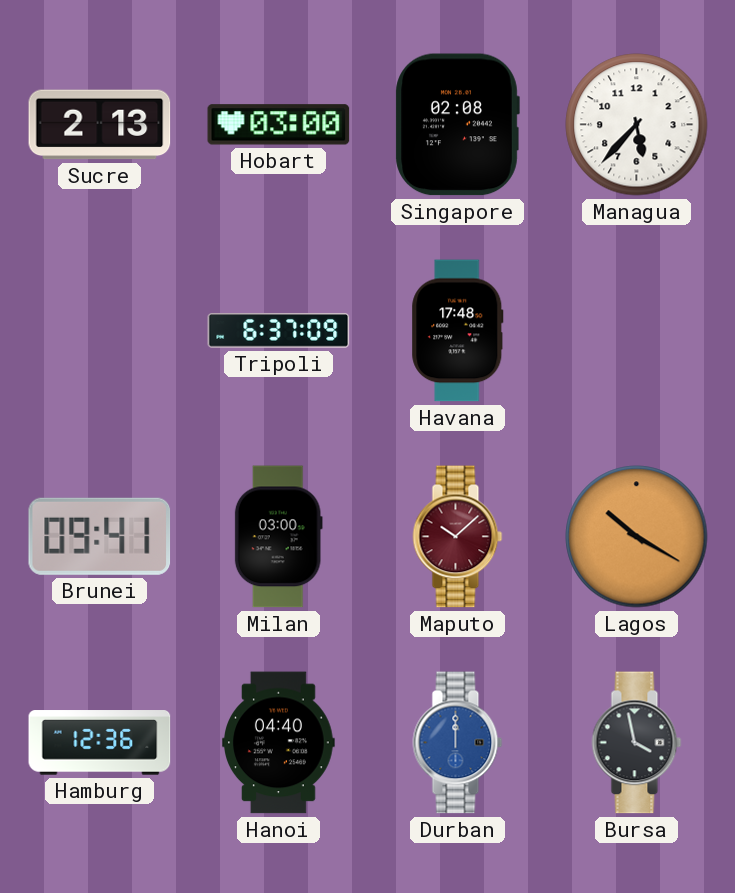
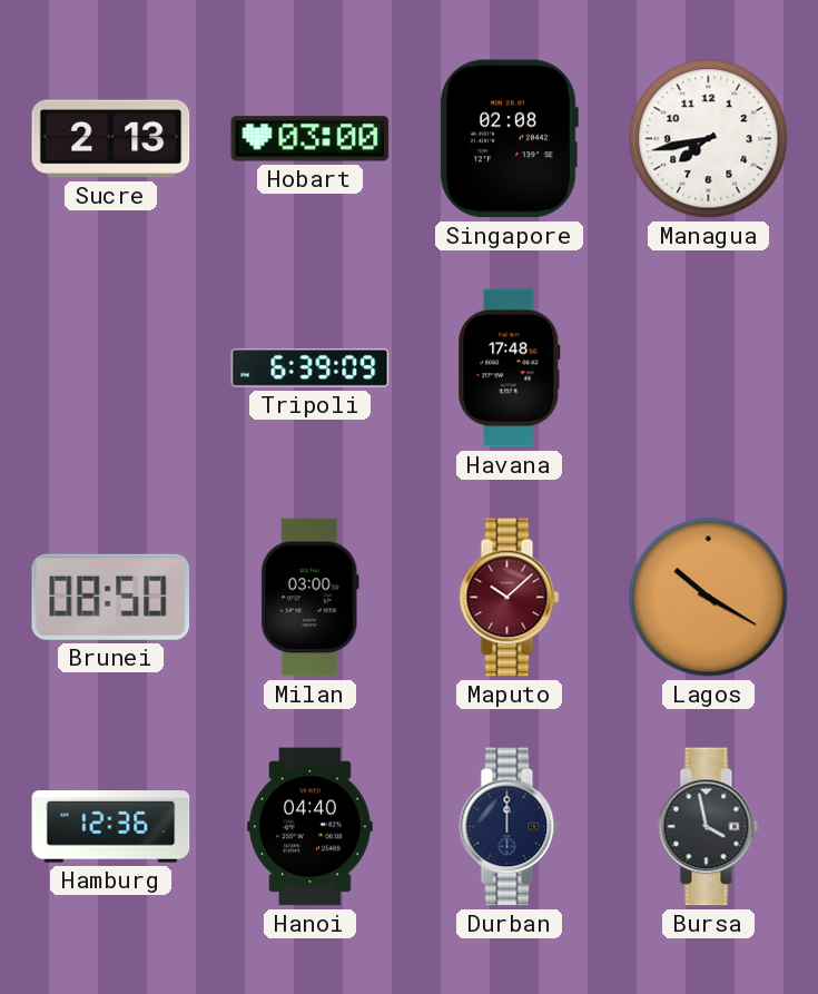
Managua: 5:37 -> 7:43 (709, 139)
Tripoli: 6:37 -> 6:39 (311, 368)
Brunei: 09:41 -> 08:50 (111, 597)
Durban dial: blue -> navy (510, 827)
